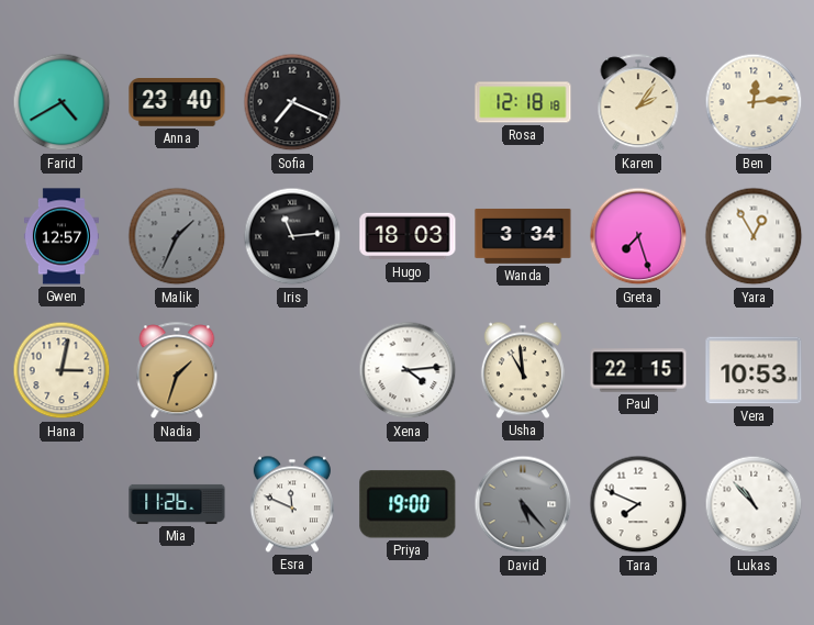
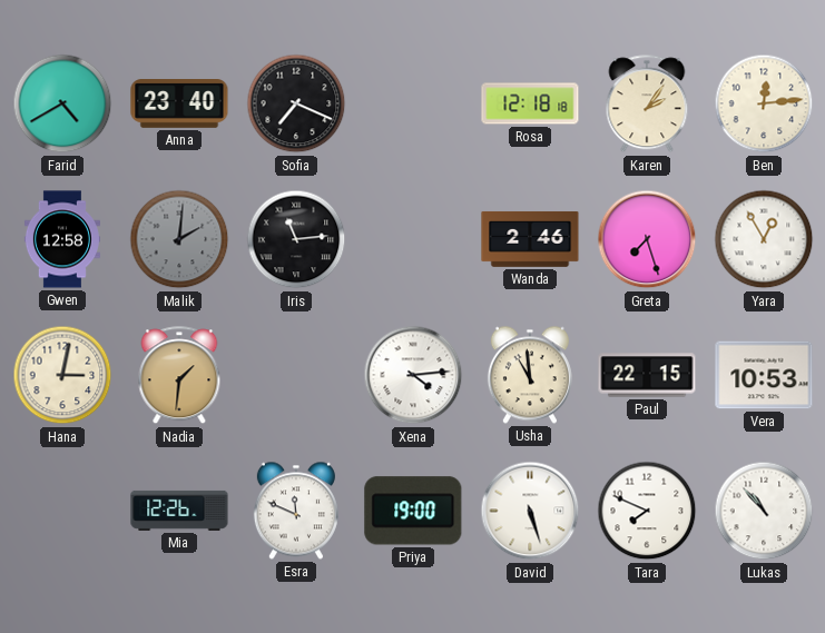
Gwen: 12:57 -> 12:58 (62, 239)
Malik: 1:34 -> 2:01 (179, 239)
Hugo: 18:03 -> none (408, 236)
Wanda: 3:34 -> 2:46 (530, 239)
Nadia: 1:33 -> 1:31 (179, 376)
Mia: 11:26 -> 12:26 (179, 511)
David: 5:23 -> 5:27 (530, 511)
David dial: grey -> white (530, 511)
